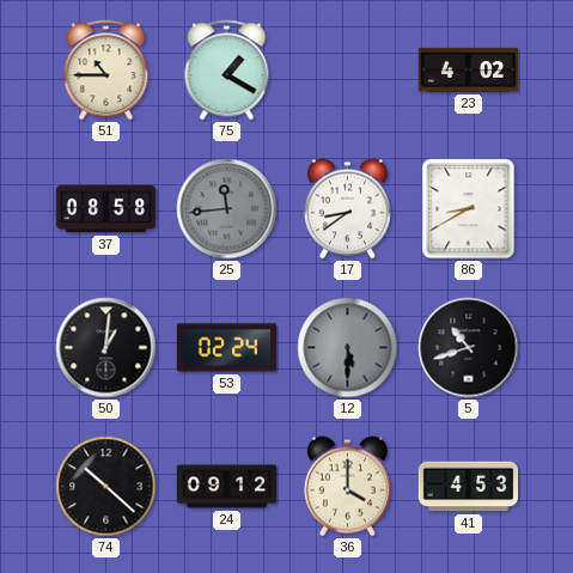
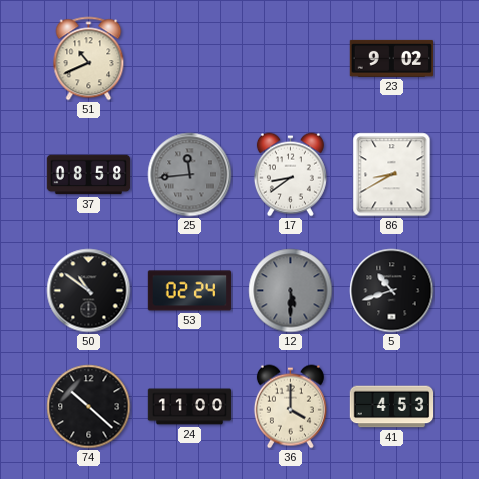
51: 10:45 -> 10:41 (89, 59)
75: 1:20 -> none (227, 71)
23: 4:02 -> 9:02 (391, 58)
50: 1:01 -> 10:51 (89, 291)
24: 09:12 -> 11:00 (190, 407)
